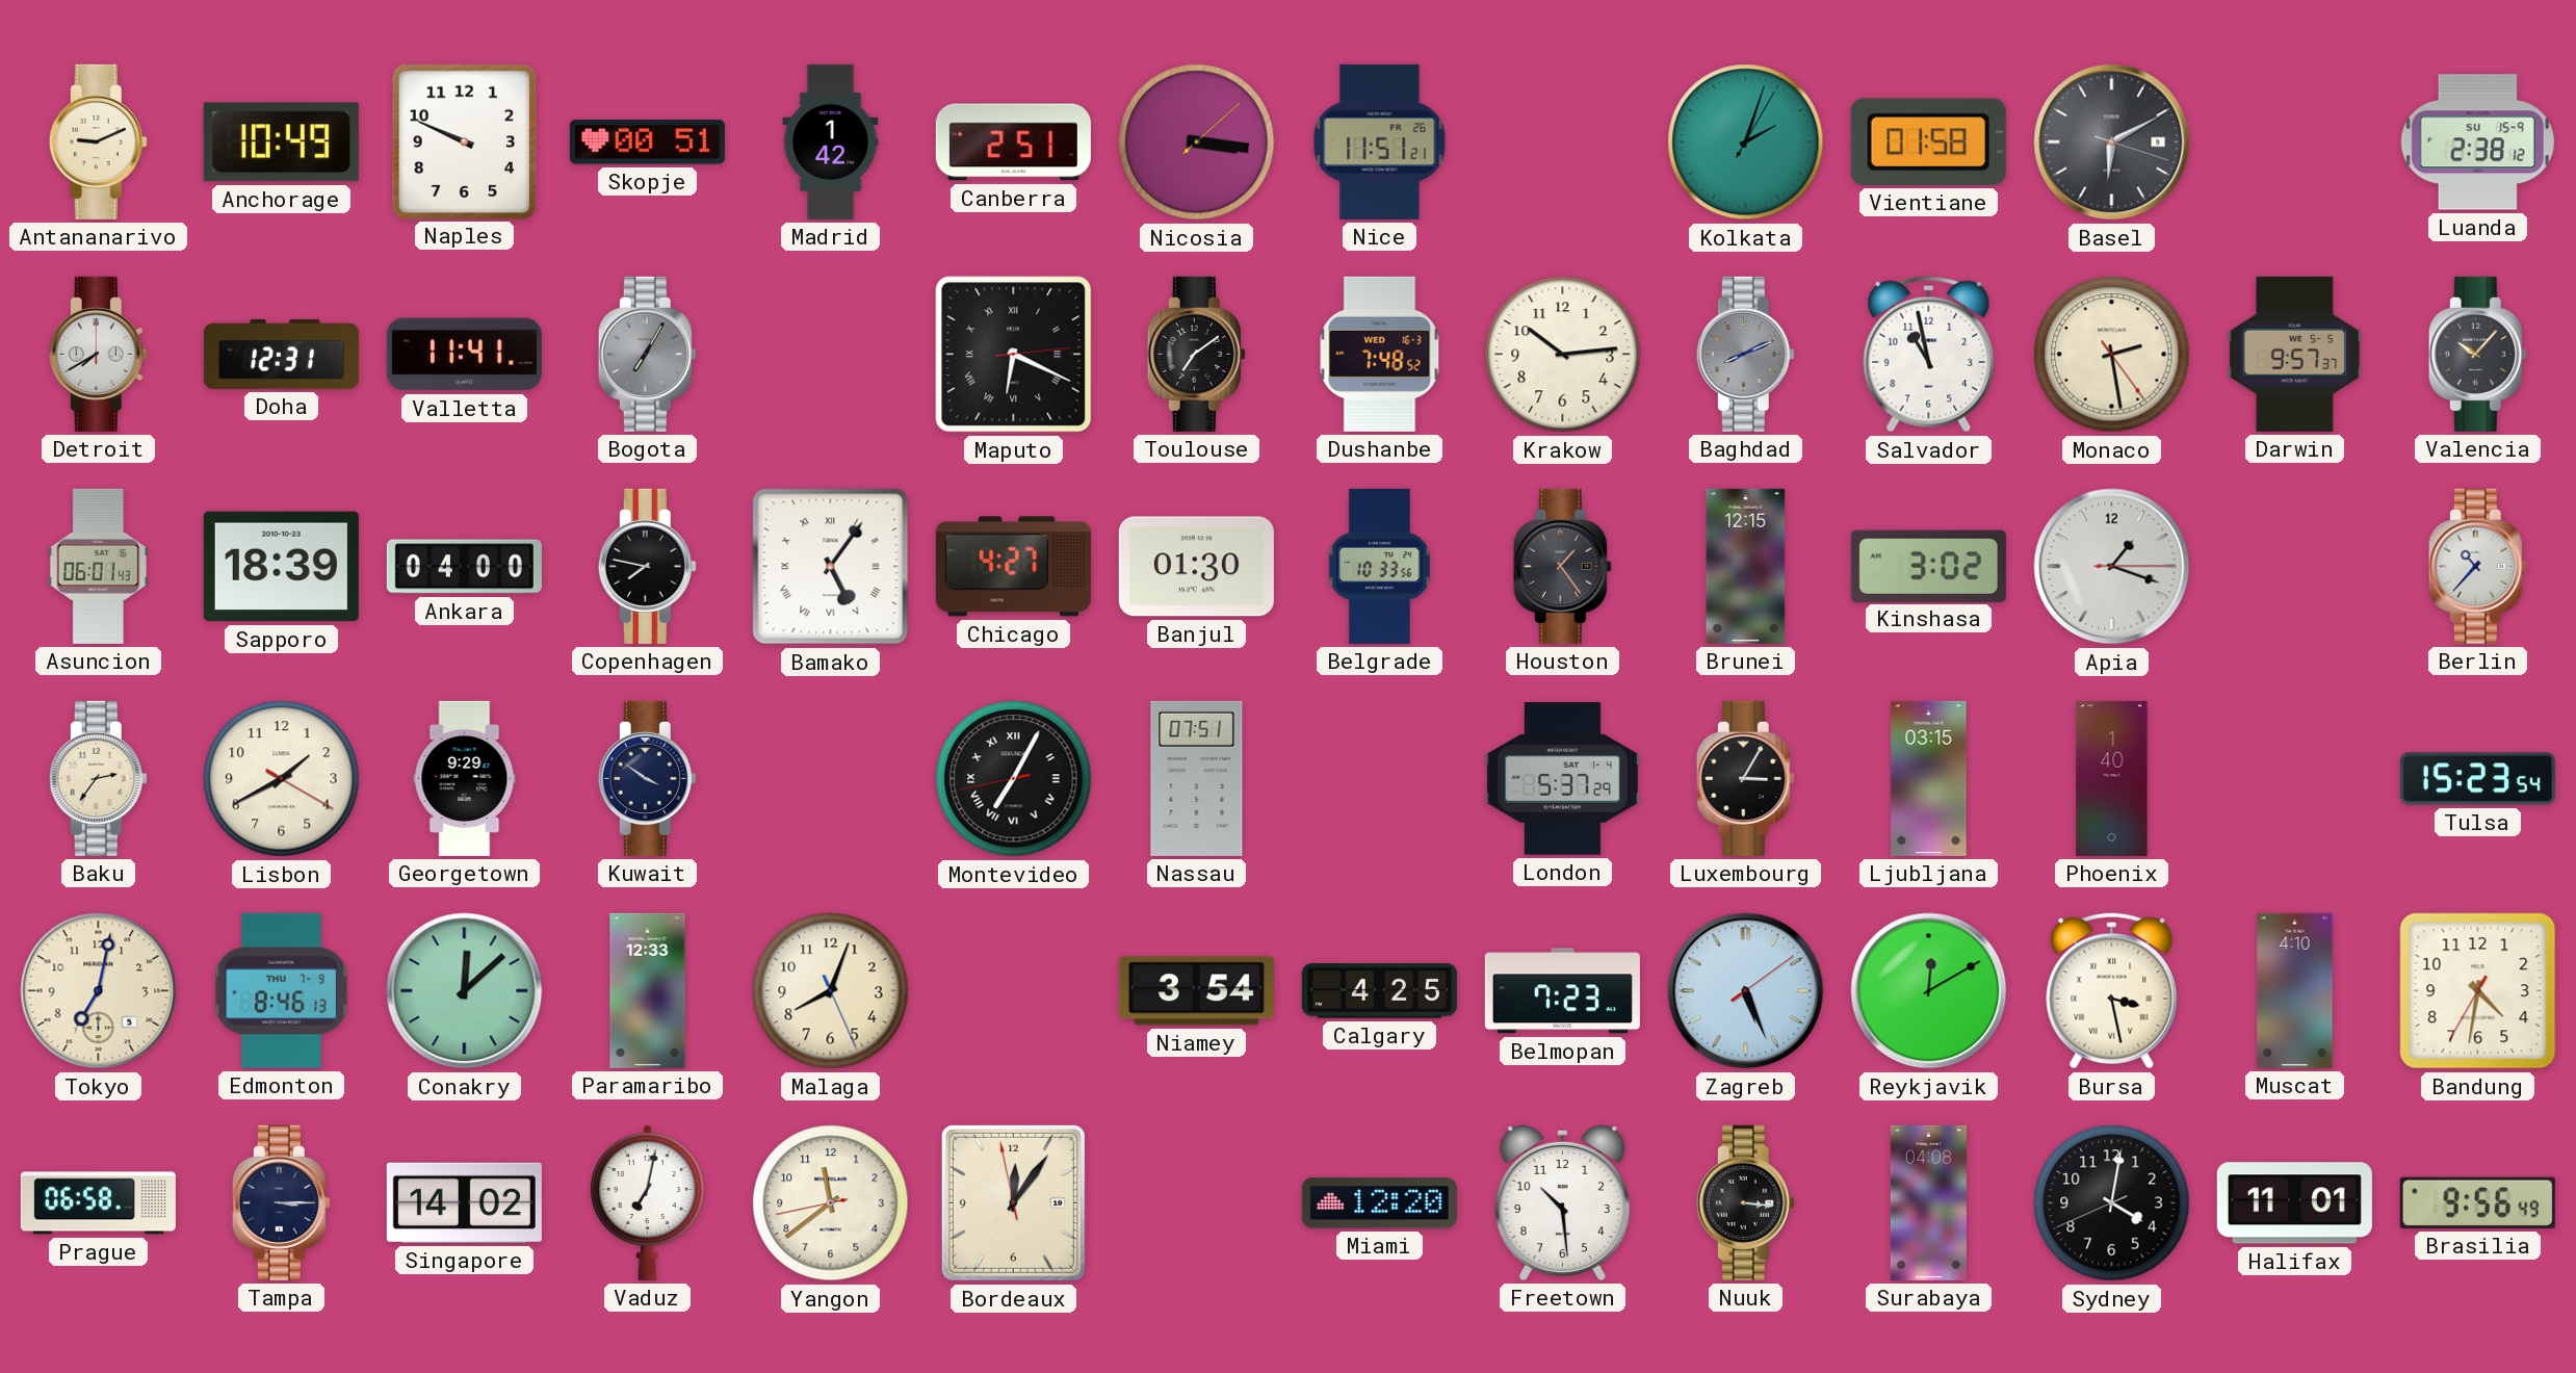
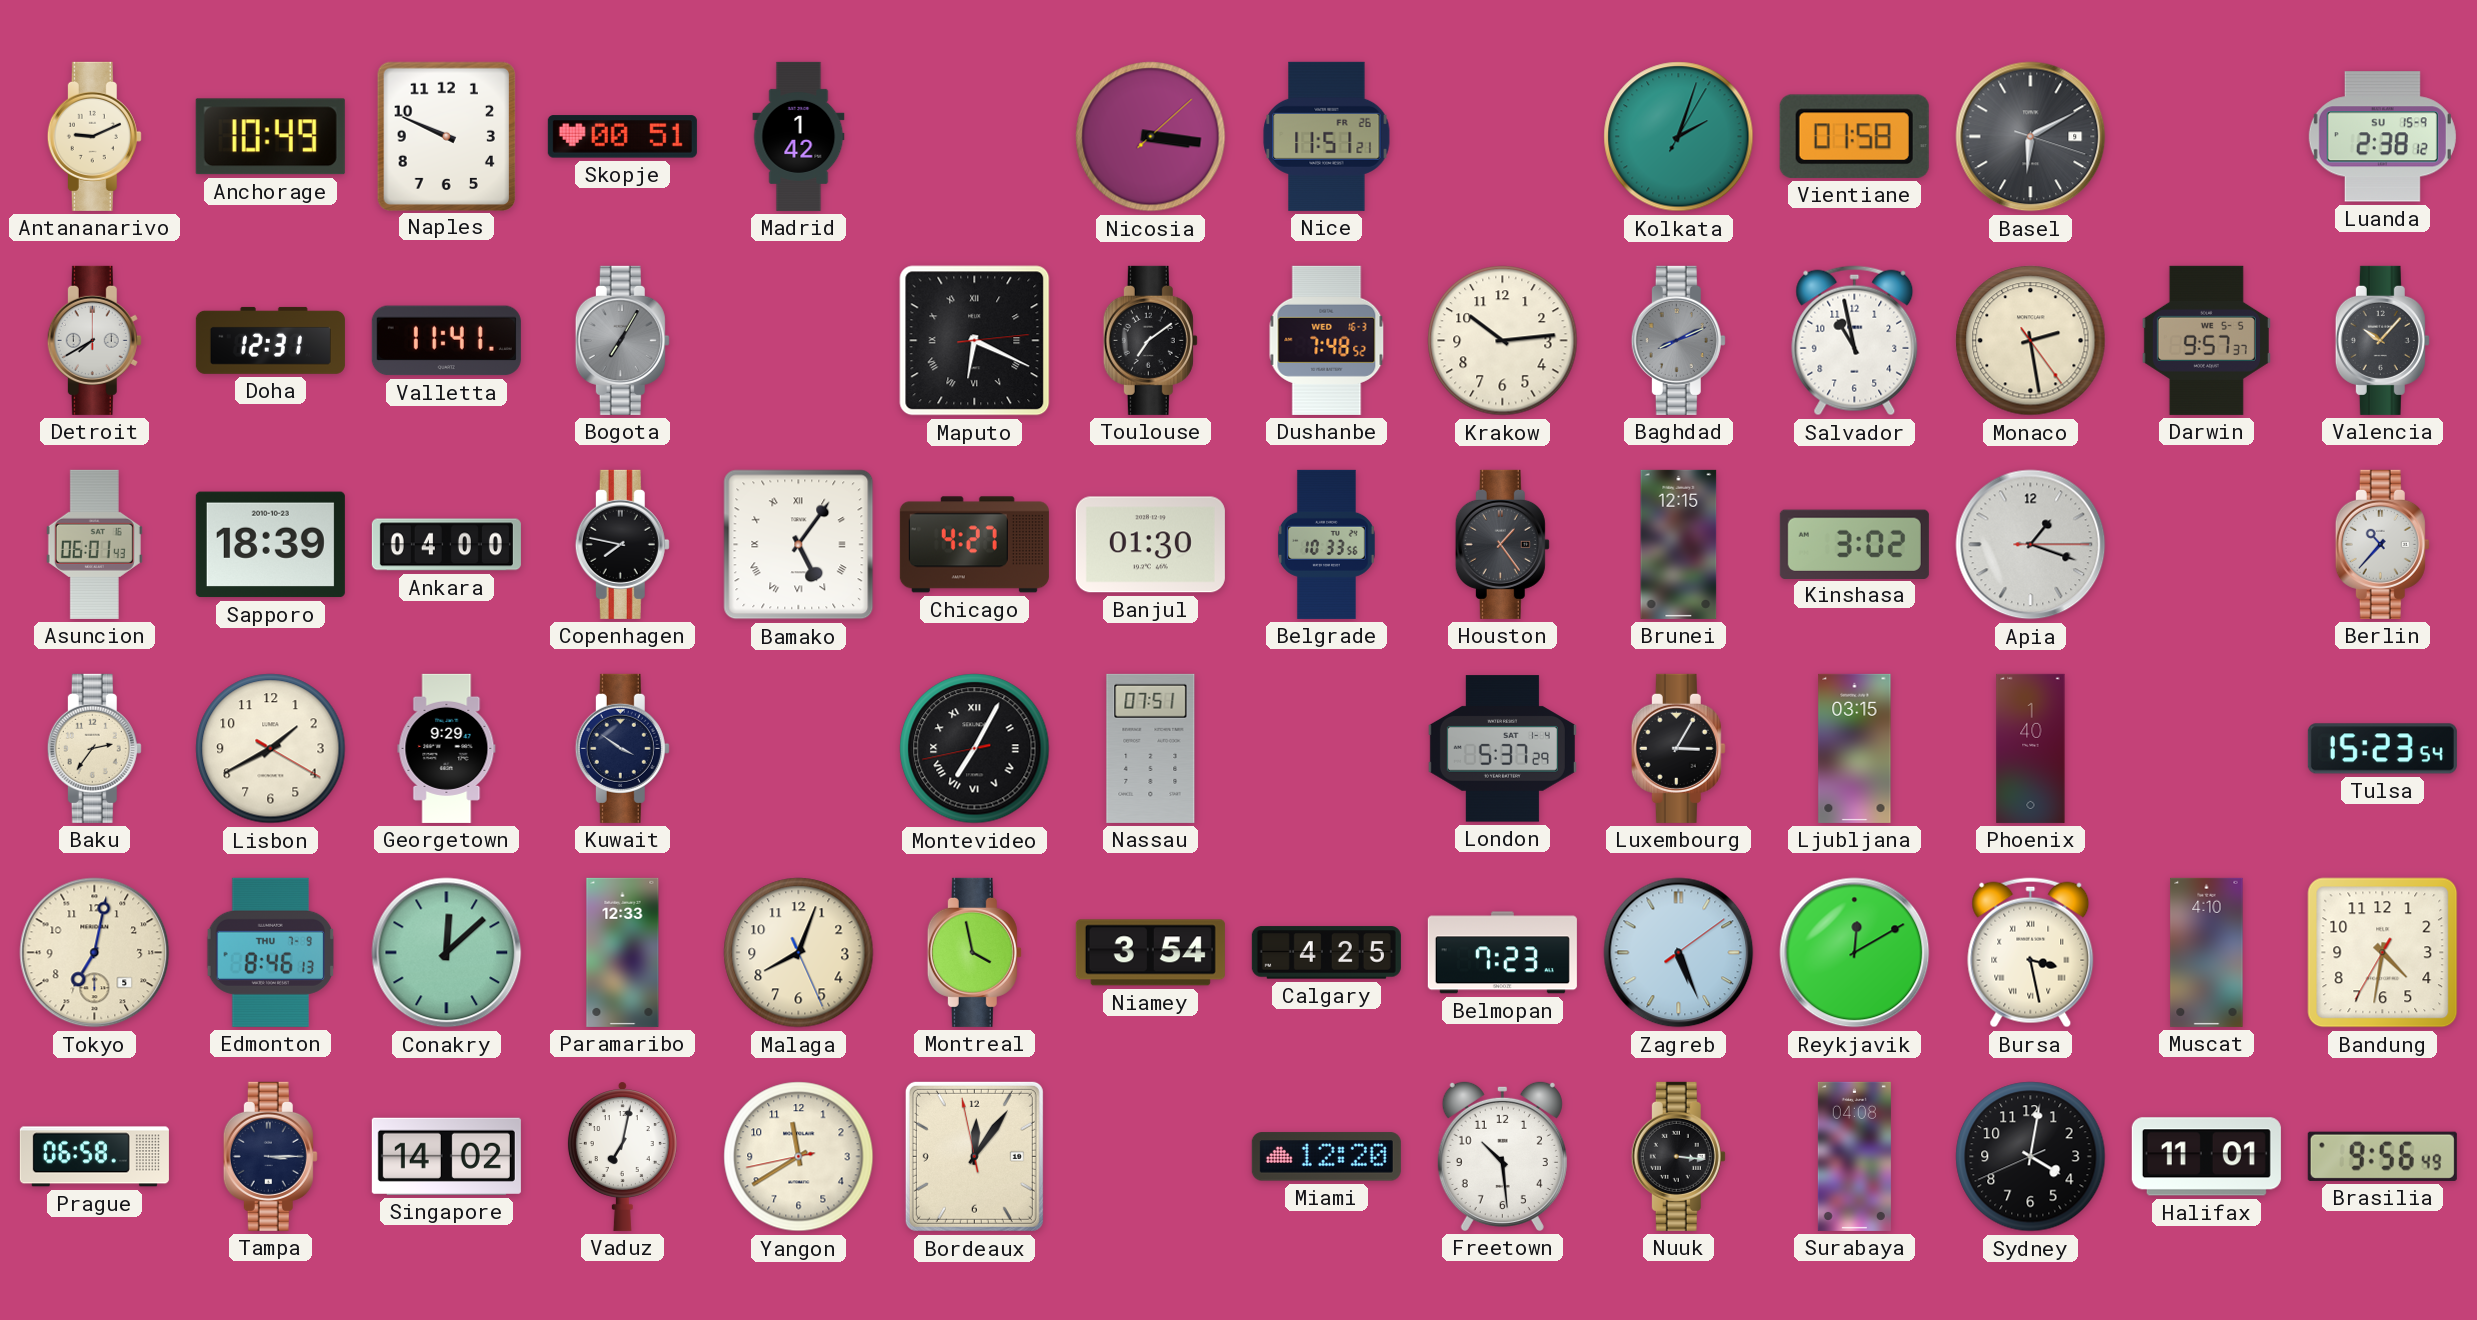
Canberra: 2:51 -> none (1013, 143)
Montreal: none -> 3:58 (974, 952)
Yangon: 11:38 -> 11:39 (799, 1157)
